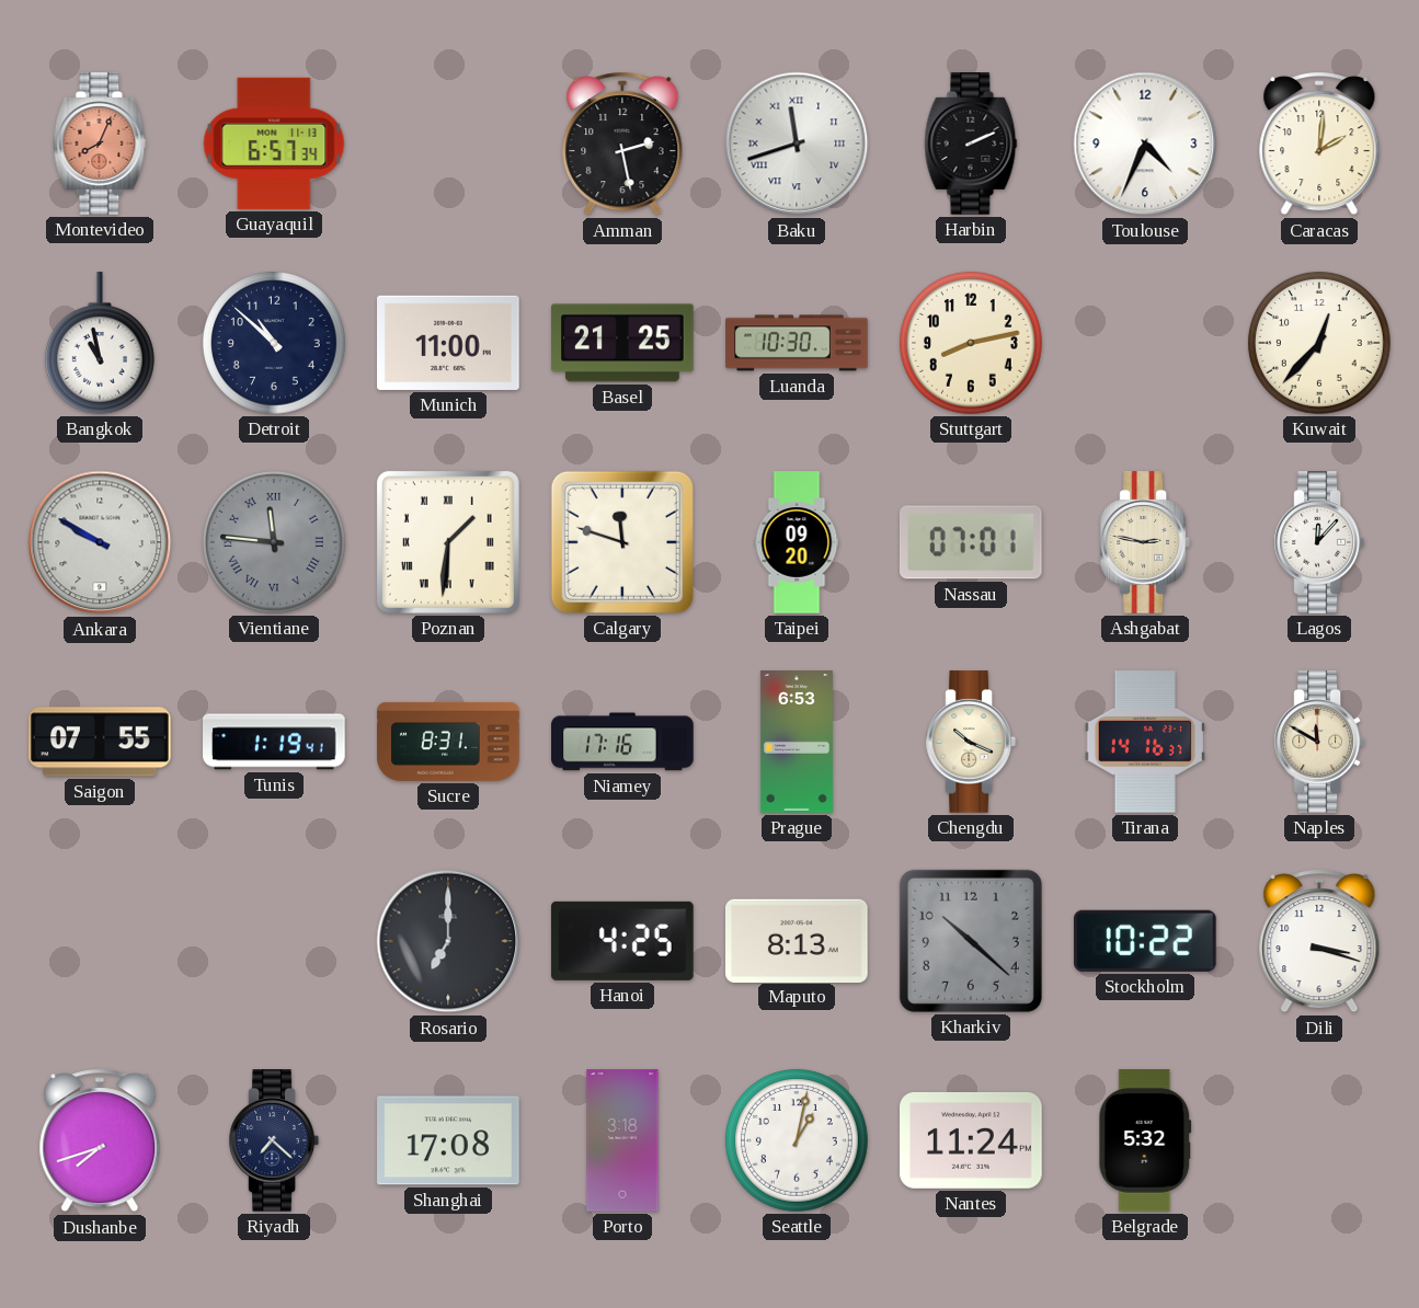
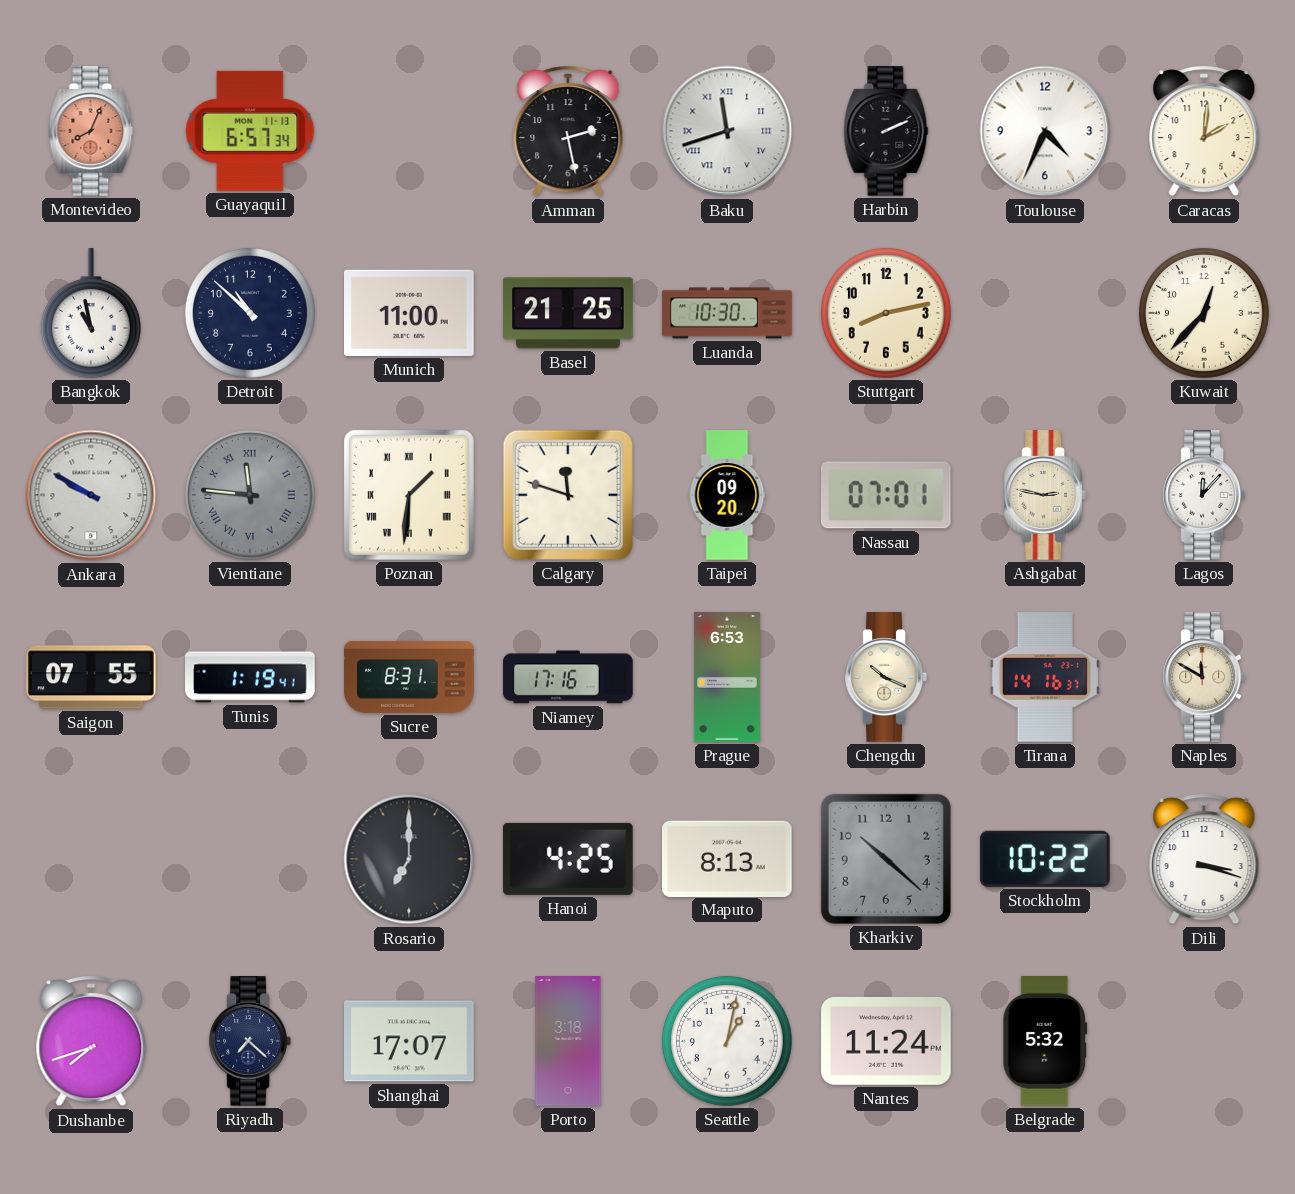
Shanghai: 17:08 -> 17:07 (410, 1041)
